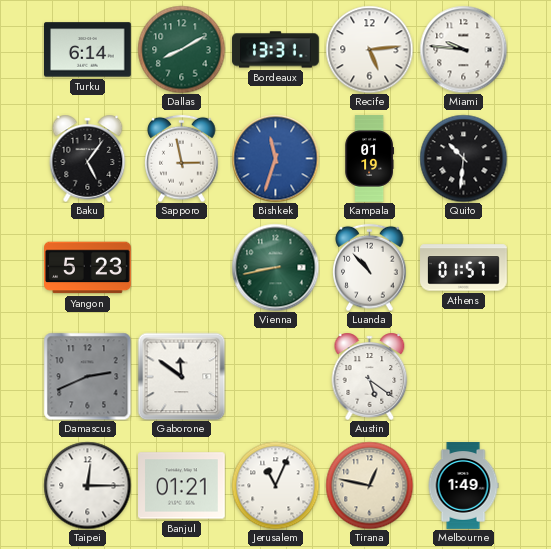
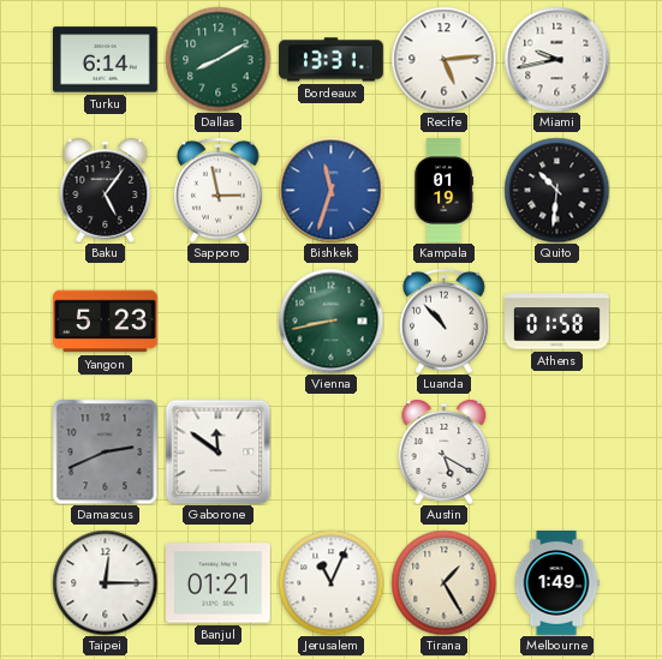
Miami: 9:46 -> 9:43 (556, 59)
Athens: 01:57 -> 01:58 (557, 322)
Austin: 5:21 -> 5:20 (445, 451)
Tirana: 12:47 -> 1:25 (443, 582)
